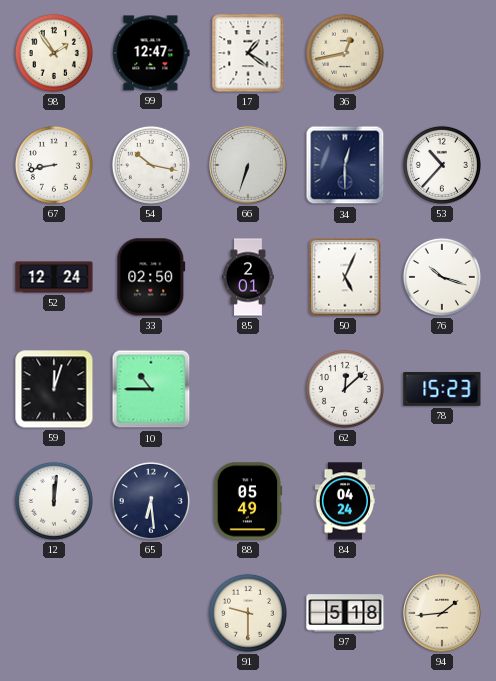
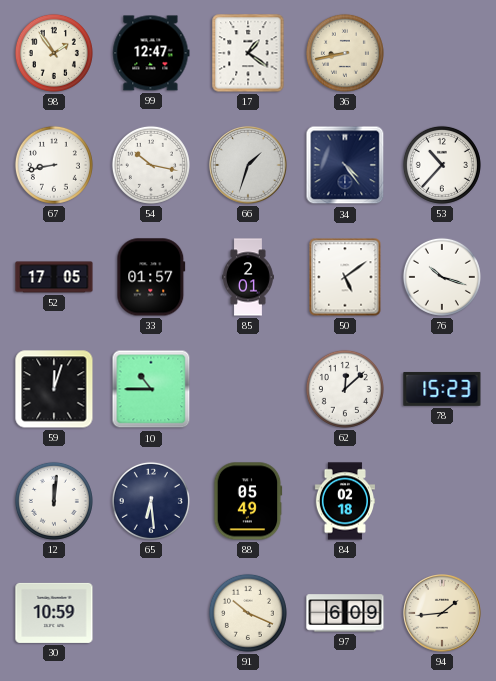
36: 12:43 -> 8:43 (345, 53)
66: 6:33 -> 1:33 (248, 165)
34: 12:30 -> 4:24 (345, 165)
52: 12:24 -> 17:05 (54, 277)
33: 02:50 -> 01:57 (151, 277)
50: 5:04 -> 5:09 (345, 277)
84: 04:24 -> 02:18 (344, 501)
30: none -> 10:59 (54, 613)
91: 9:30 -> 10:19 (248, 613)
97: 5:18 -> 6:09 (345, 613)
